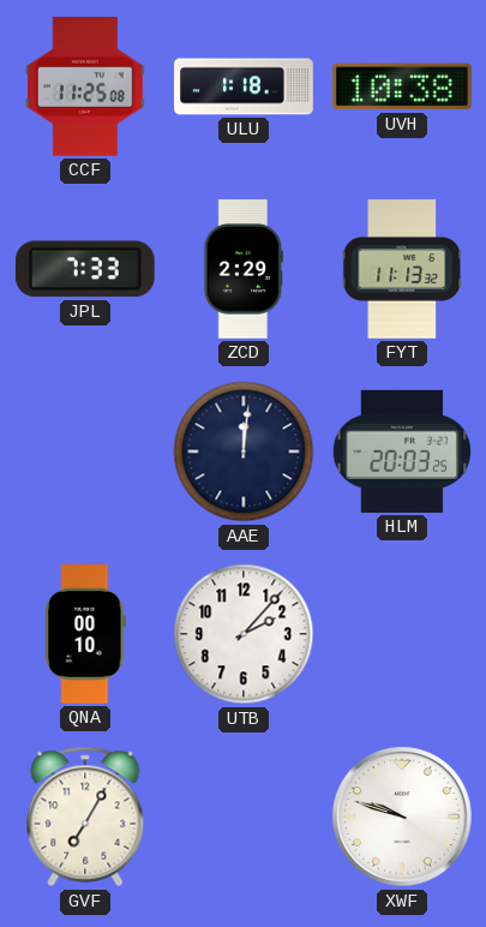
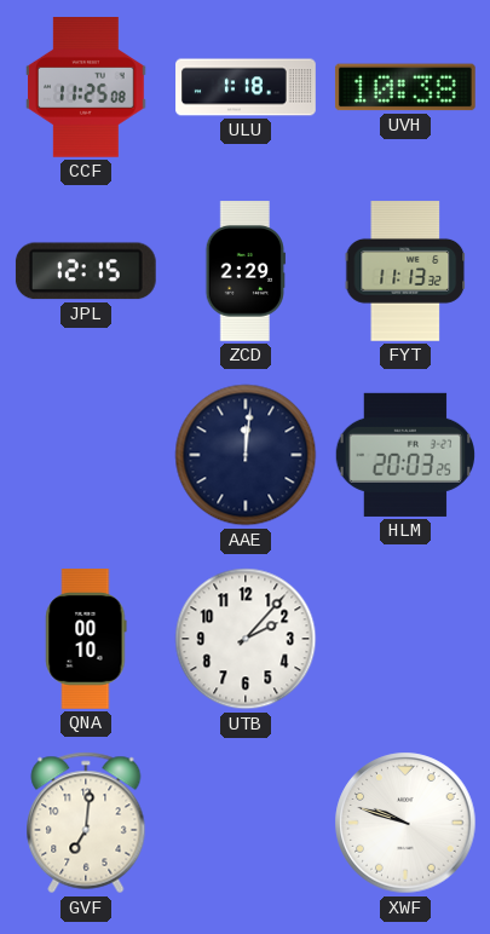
JPL: 7:33 -> 12:15 (86, 271)
GVF: 7:05 -> 7:01 (86, 823)
